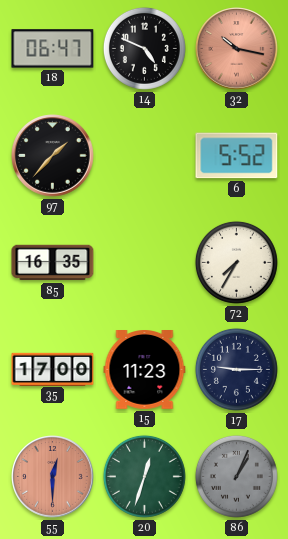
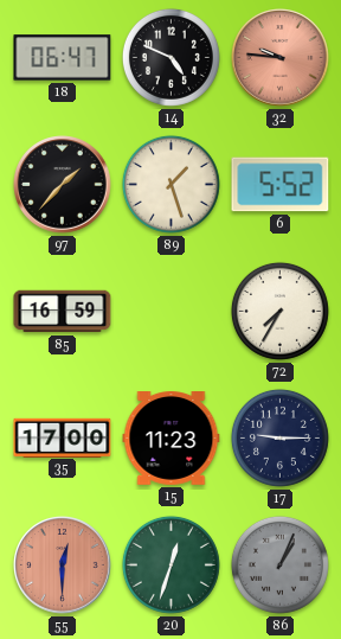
32: 10:17 -> 9:46 (281, 58)
89: none -> 1:27 (170, 184)
85: 16:35 -> 16:59 (63, 312)
